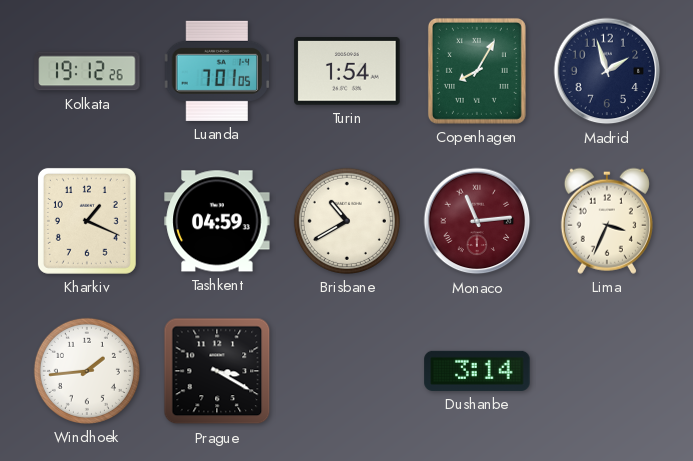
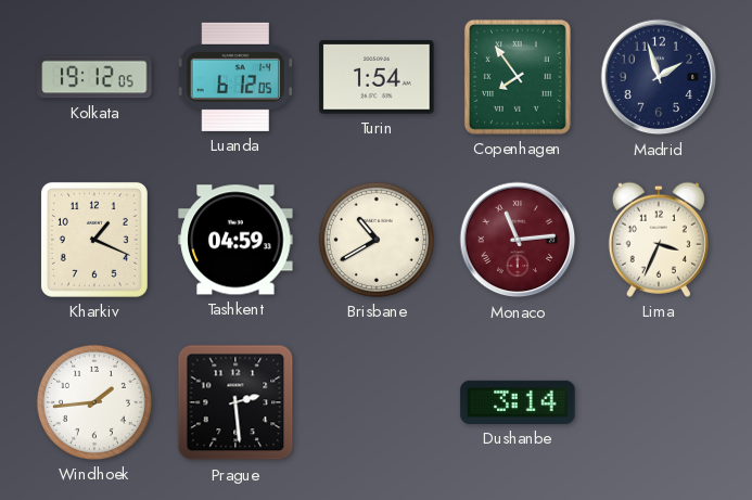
Kolkata: 19:12:26 -> 19:12:05 (94, 77)
Luanda: 7:01 -> 6:12 (235, 77)
Copenhagen: 8:05 -> 7:54 (518, 77)
Prague: 3:20 -> 2:29 (235, 402)
